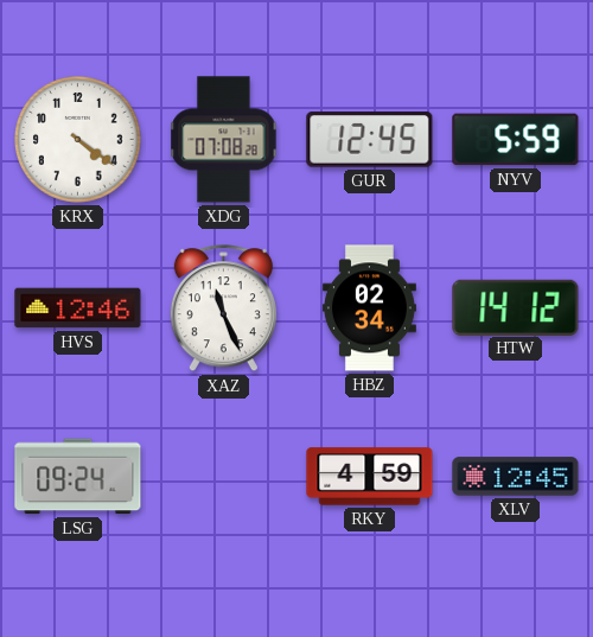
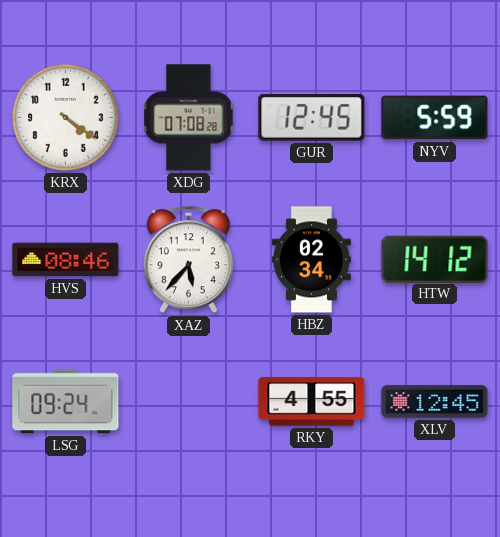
HVS: 12:46 -> 08:46 (66, 260)
XAZ: 11:26 -> 5:37 (188, 260)
RKY: 4:59 -> 4:55 (312, 402)
